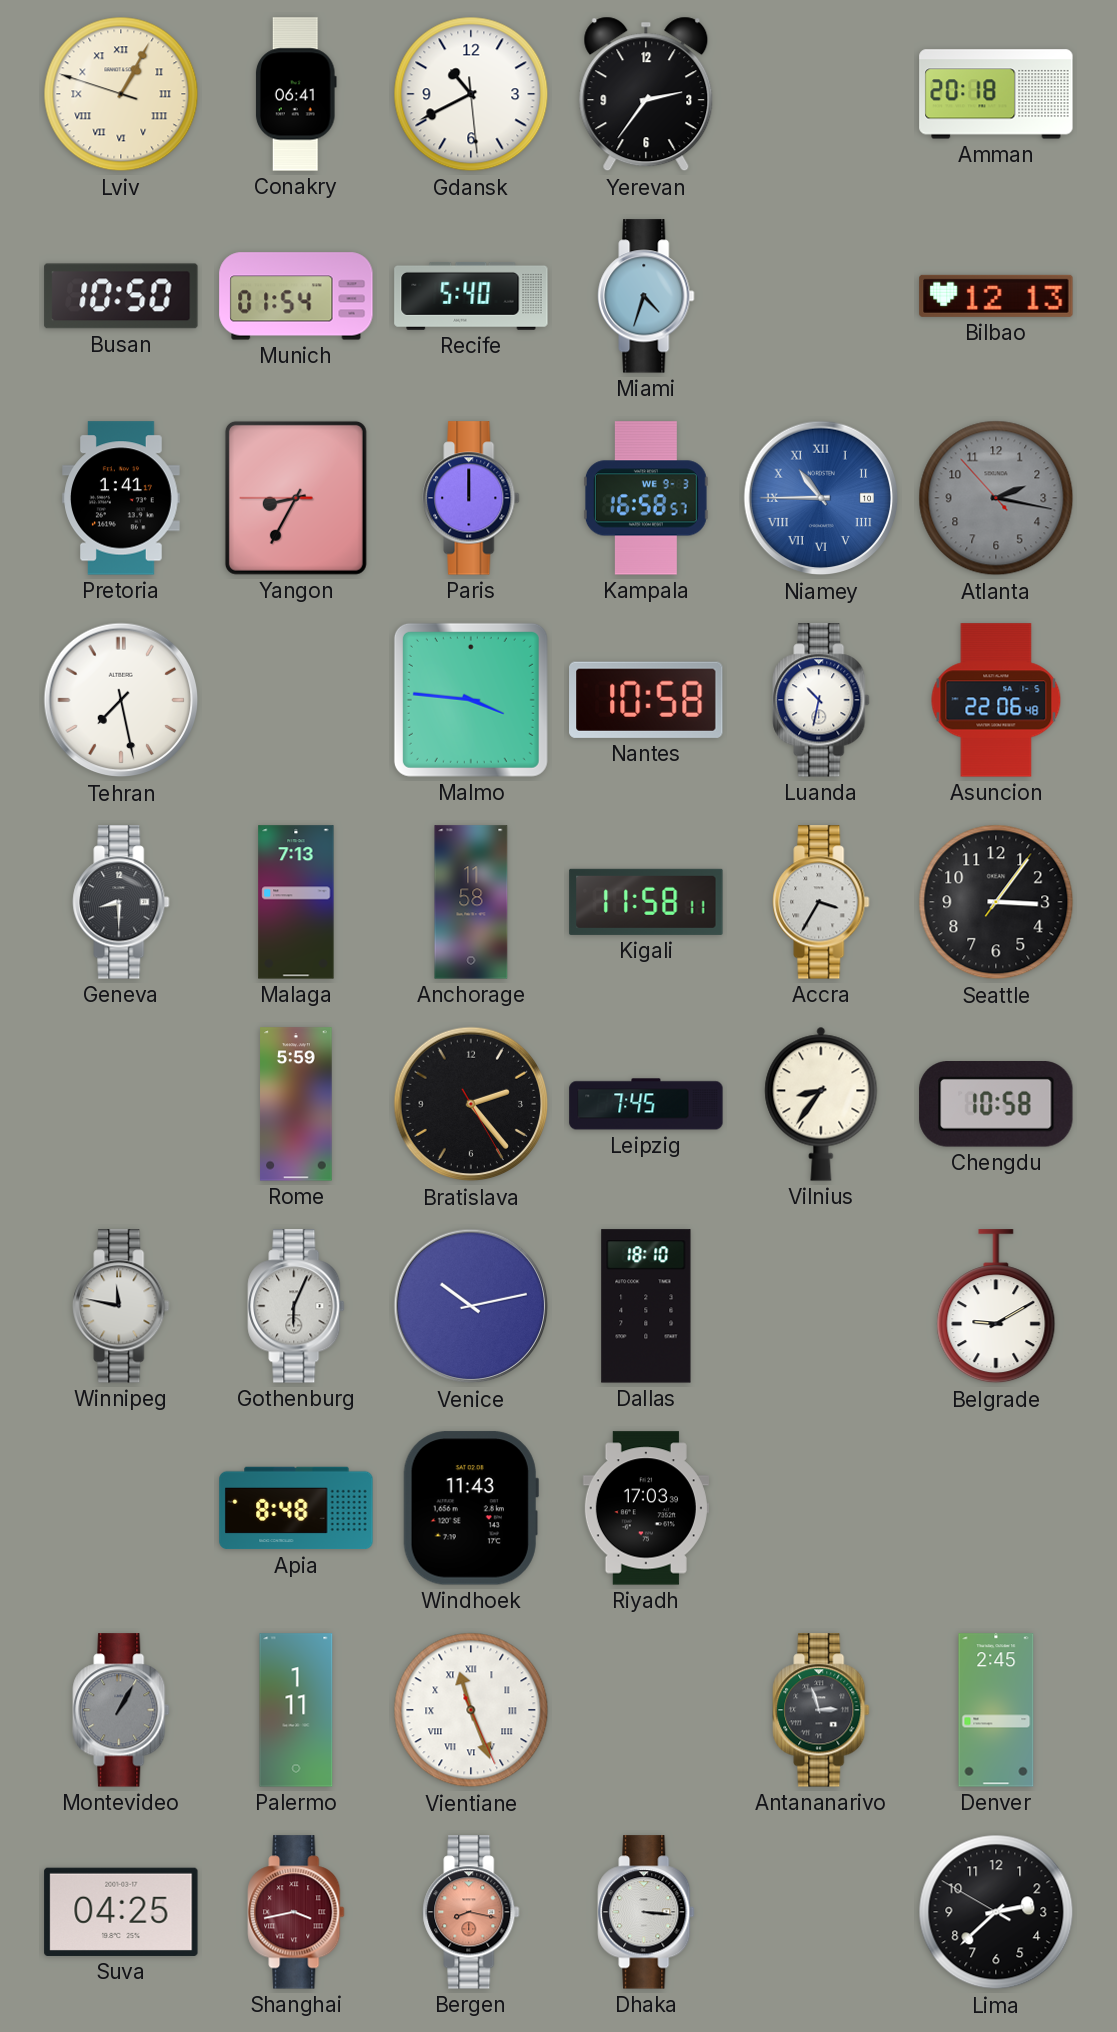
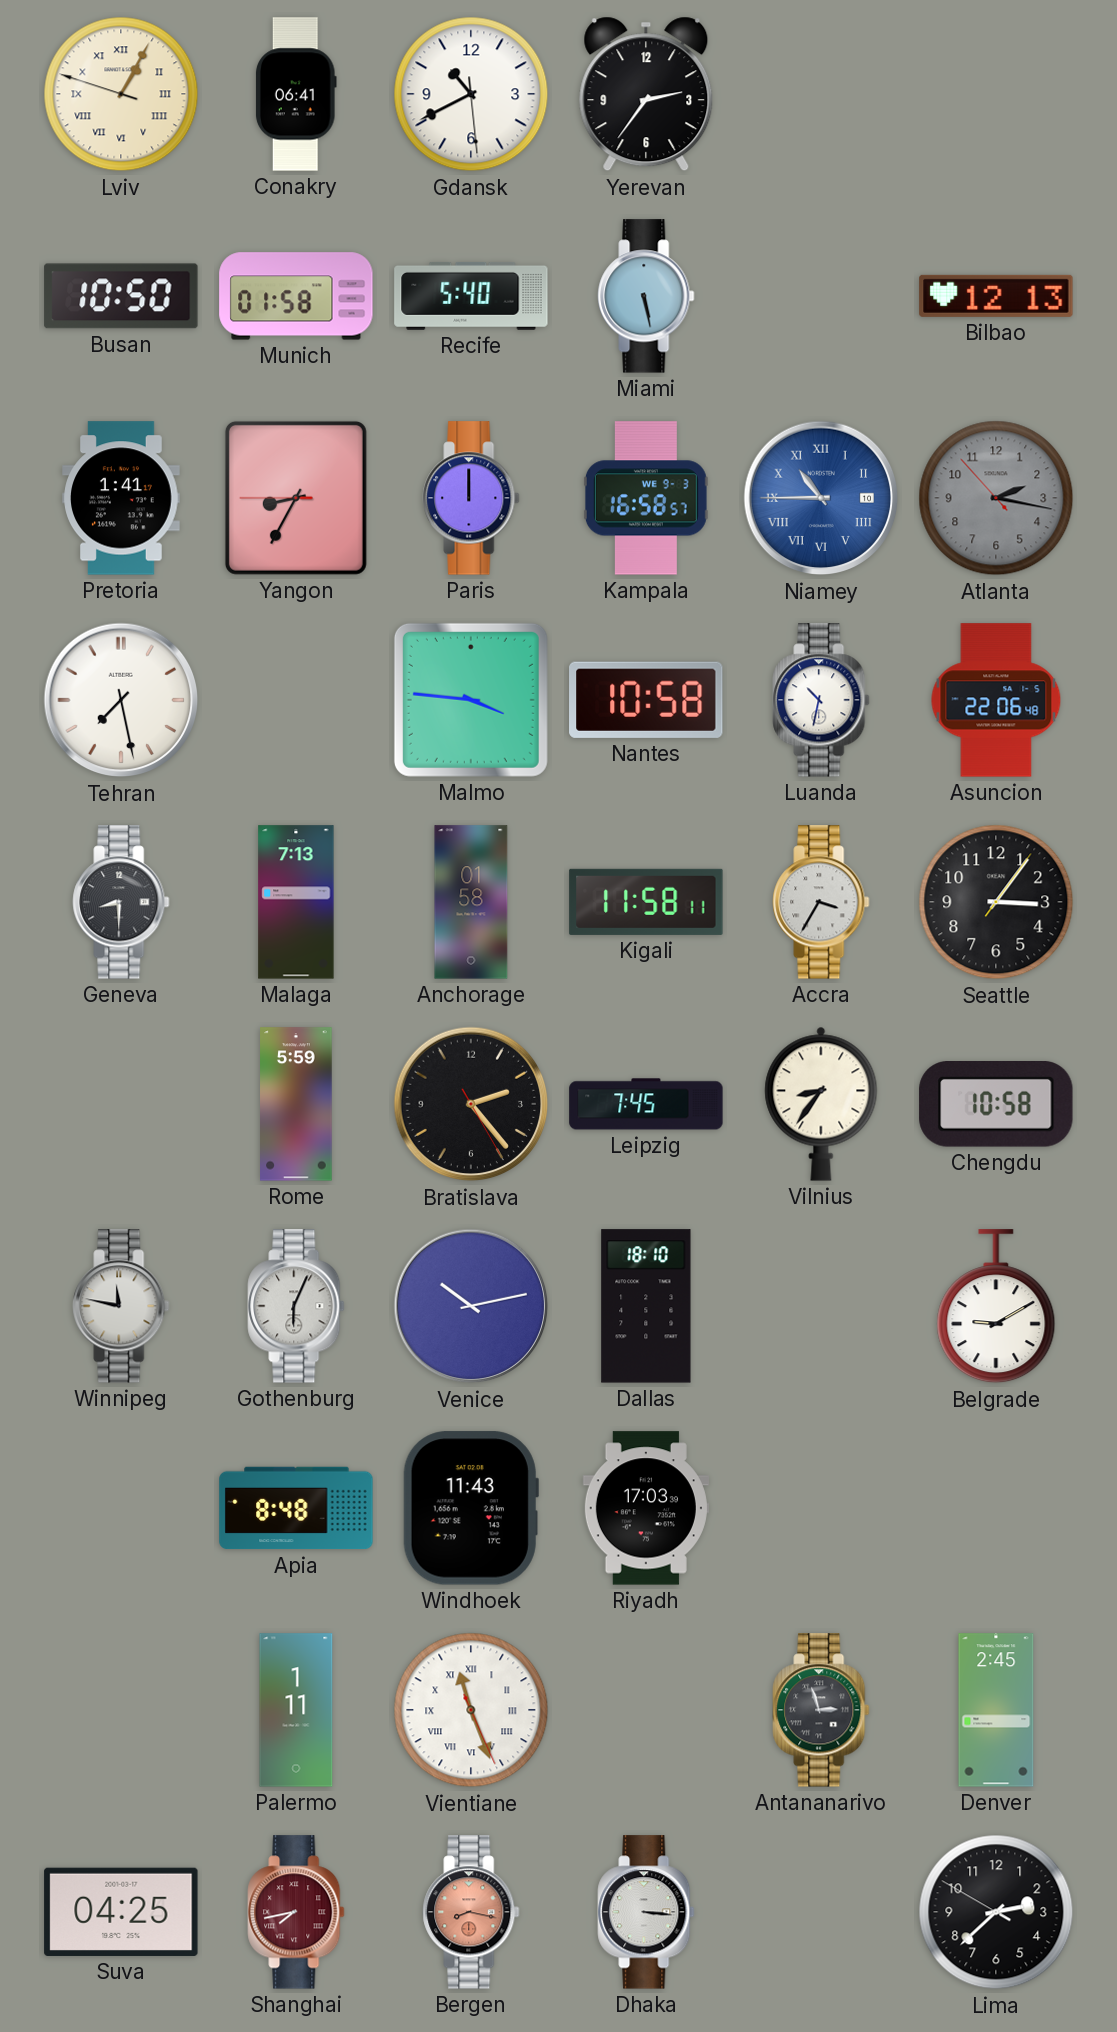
Amman: 20:18 -> none (996, 94)
Munich: 01:54 -> 01:58 (296, 296)
Miami: 4:33 -> 5:28 (646, 296)
Anchorage: 11:58 -> 01:58 (471, 902)
Montevideo: 1:05 -> none (121, 1710)
Shanghai: 3:43 -> 7:43 (296, 1912)
